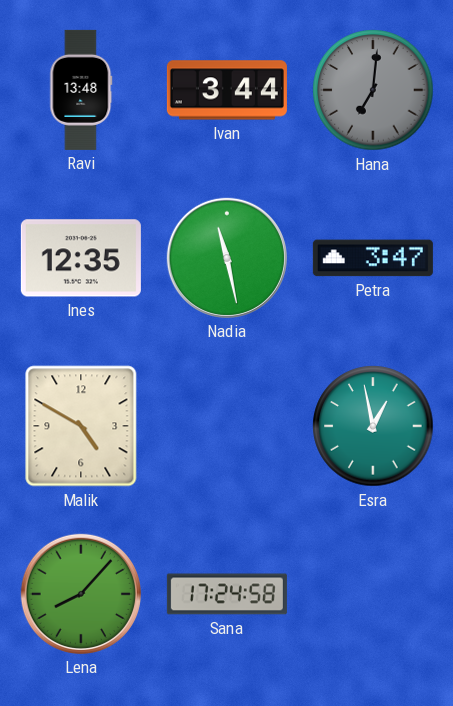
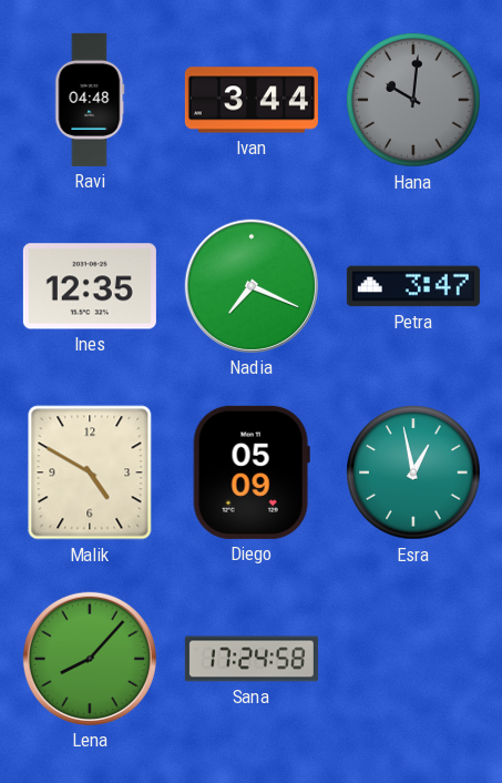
Ravi: 13:48 -> 04:48 (90, 100)
Hana: 7:01 -> 10:01 (413, 100)
Nadia: 11:28 -> 7:19 (252, 286)
Diego: none -> 05:09 (252, 472)
